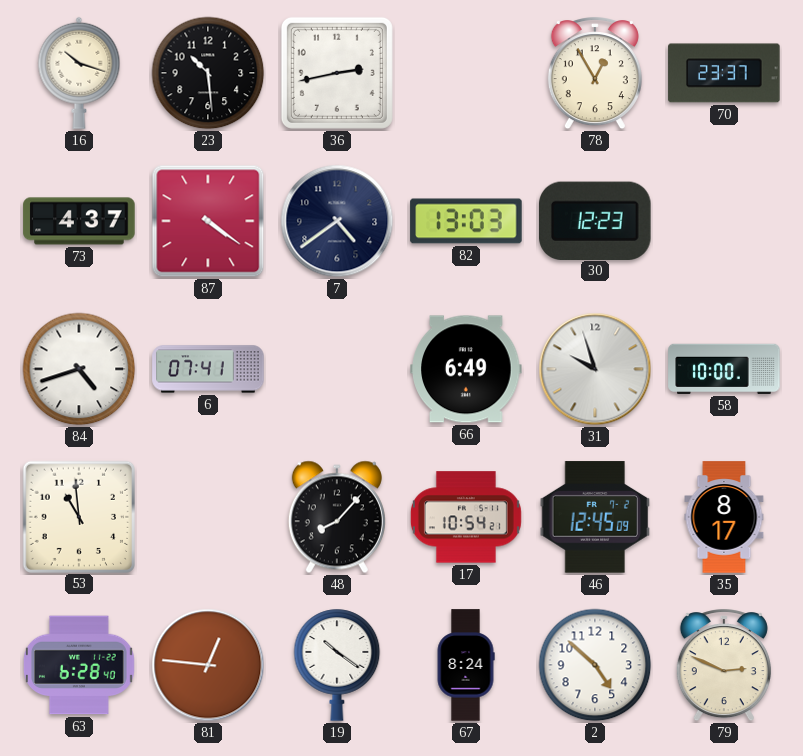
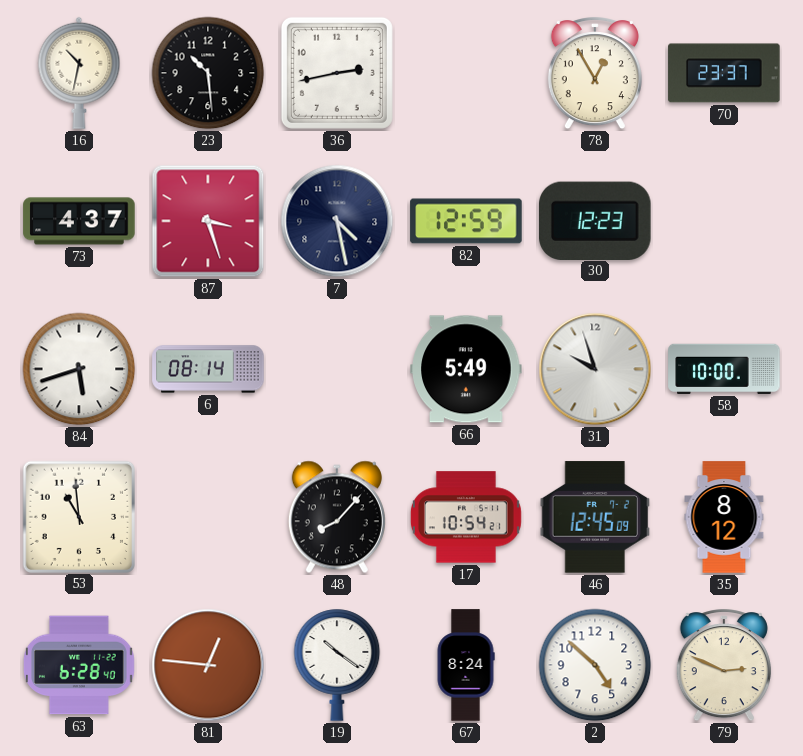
16: 10:18 -> 10:32 (79, 73)
87: 4:21 -> 3:27 (208, 221)
7: 4:39 -> 4:28 (337, 221)
82: 13:03 -> 12:59 (466, 221)
84: 4:42 -> 5:42 (79, 369)
6: 07:41 -> 08:14 (208, 369)
66: 6:49 -> 5:49 (466, 369)
35: 8:17 -> 8:12 (724, 517)
